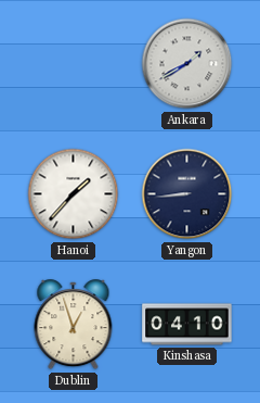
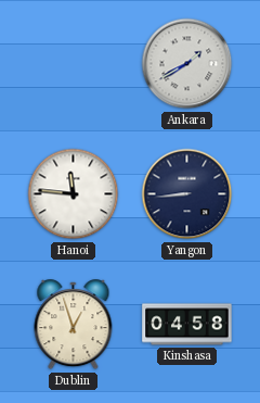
Hanoi: 1:37 -> 11:46 (74, 194)
Kinshasa: 04:10 -> 04:58 (187, 325)
